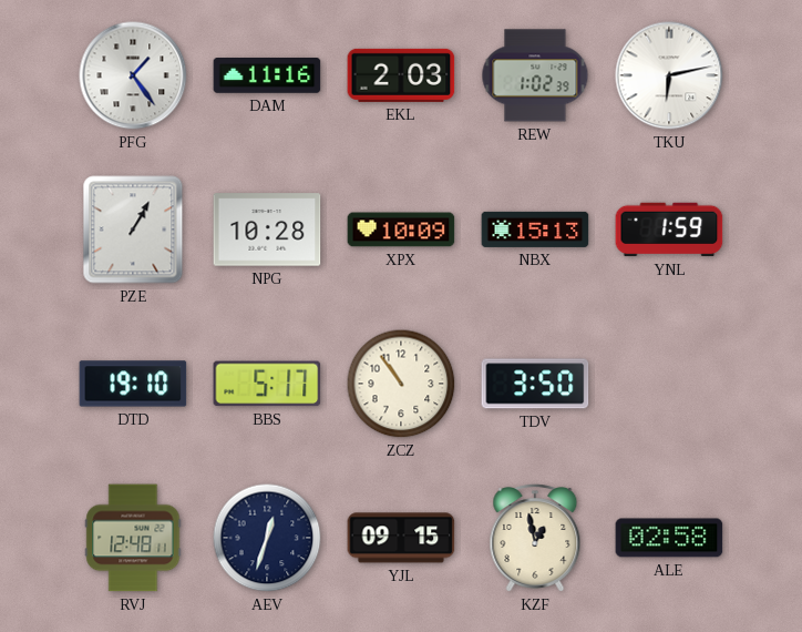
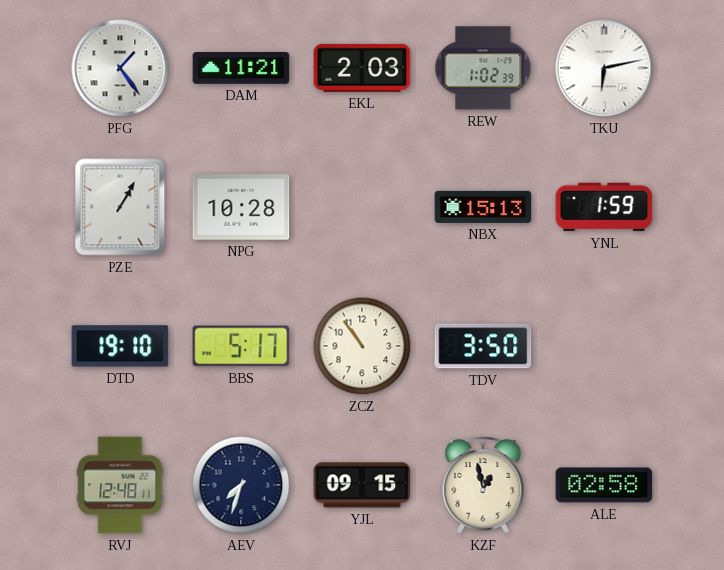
DAM: 11:16 -> 11:21 (241, 68)
XPX: 10:09 -> none (401, 230)
AEV: 12:33 -> 7:33 (241, 485)
